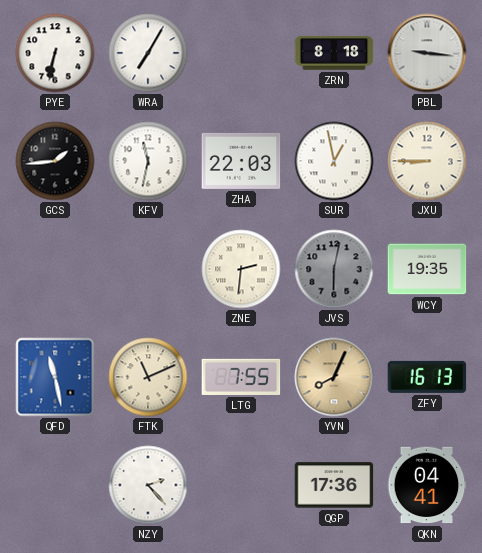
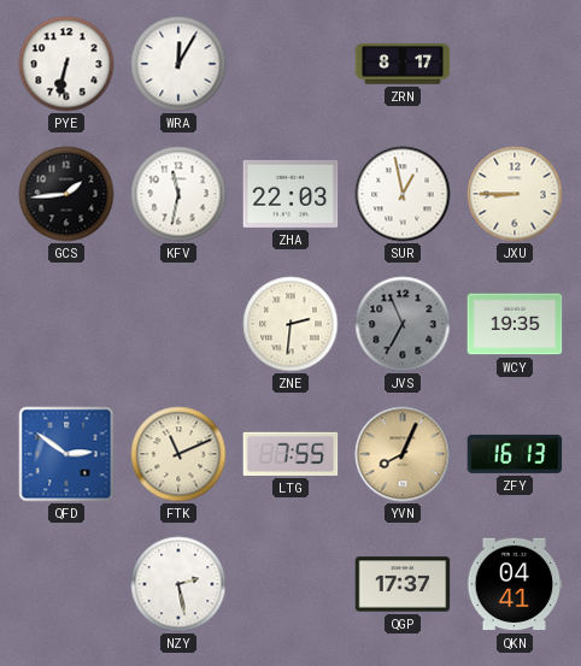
WRA: 7:05 -> 12:05 (178, 64)
ZRN: 8:18 -> 8:17 (403, 64)
PBL: 9:16 -> none (427, 53)
JVS: 6:02 -> 6:56 (403, 324)
QFD: 11:28 -> 2:51 (66, 454)
NZY: 2:23 -> 2:28 (178, 584)
QGP: 17:36 -> 17:37 (403, 584)
